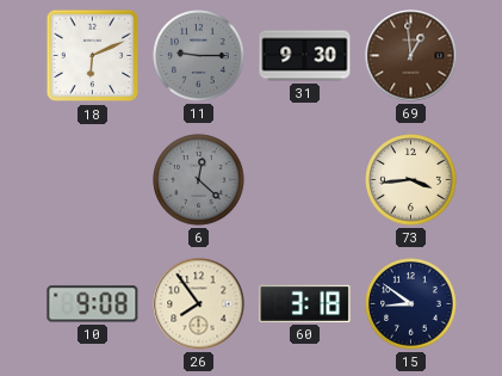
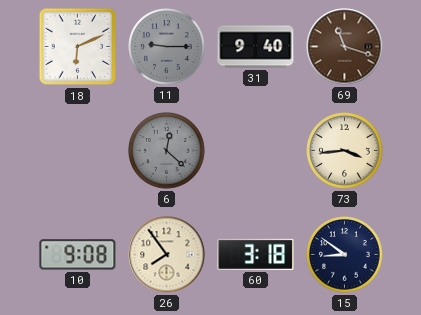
31: 9:30 -> 9:40 (256, 47)
69: 12:59 -> 11:18 (345, 47)
